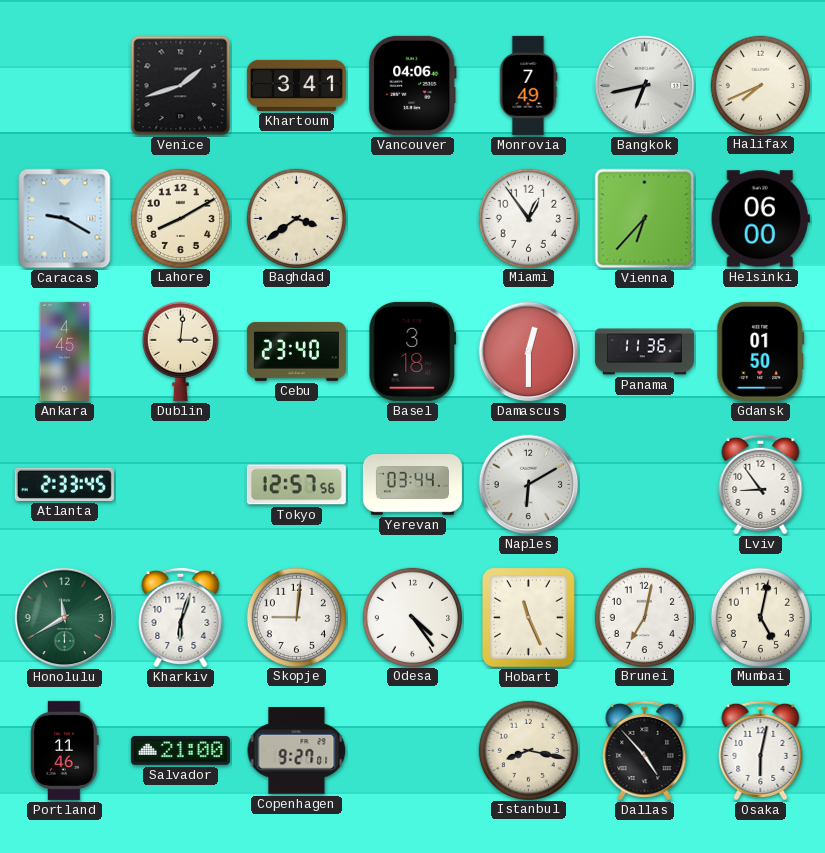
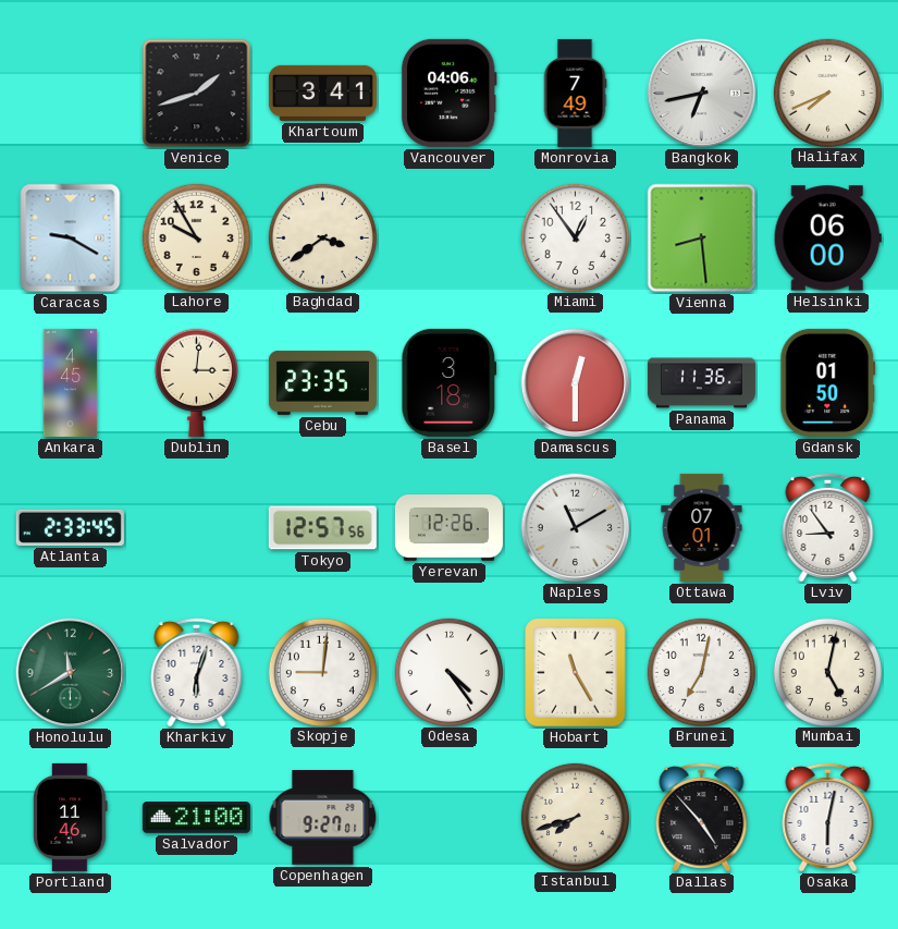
Lahore: 8:10 -> 9:55 (196, 237)
Vienna: 6:37 -> 8:29 (702, 239)
Cebu: 23:40 -> 23:35 (322, 382)
Yerevan: 03:44 -> 12:26 (448, 528)
Naples: 6:10 -> 11:10 (576, 528)
Ottawa: none -> 07:01 (702, 527)
Hobart: 11:26 -> 11:25 (576, 673)
Istanbul: 8:17 -> 7:42 (575, 817)
